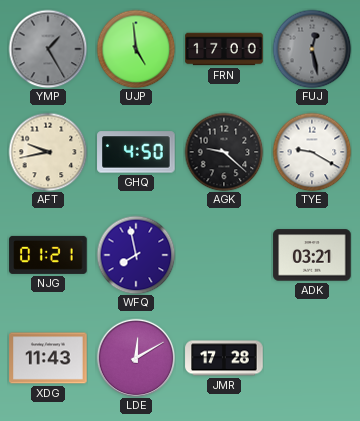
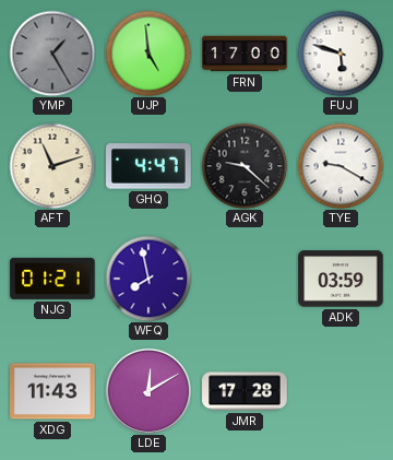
FUJ: 12:28 -> 5:48 (341, 54)
FUJ dial: grey -> white (341, 54)
AFT: 9:43 -> 11:12 (52, 166)
GHQ: 4:50 -> 4:47 (148, 166)
ADK: 03:21 -> 03:59 (341, 279)
